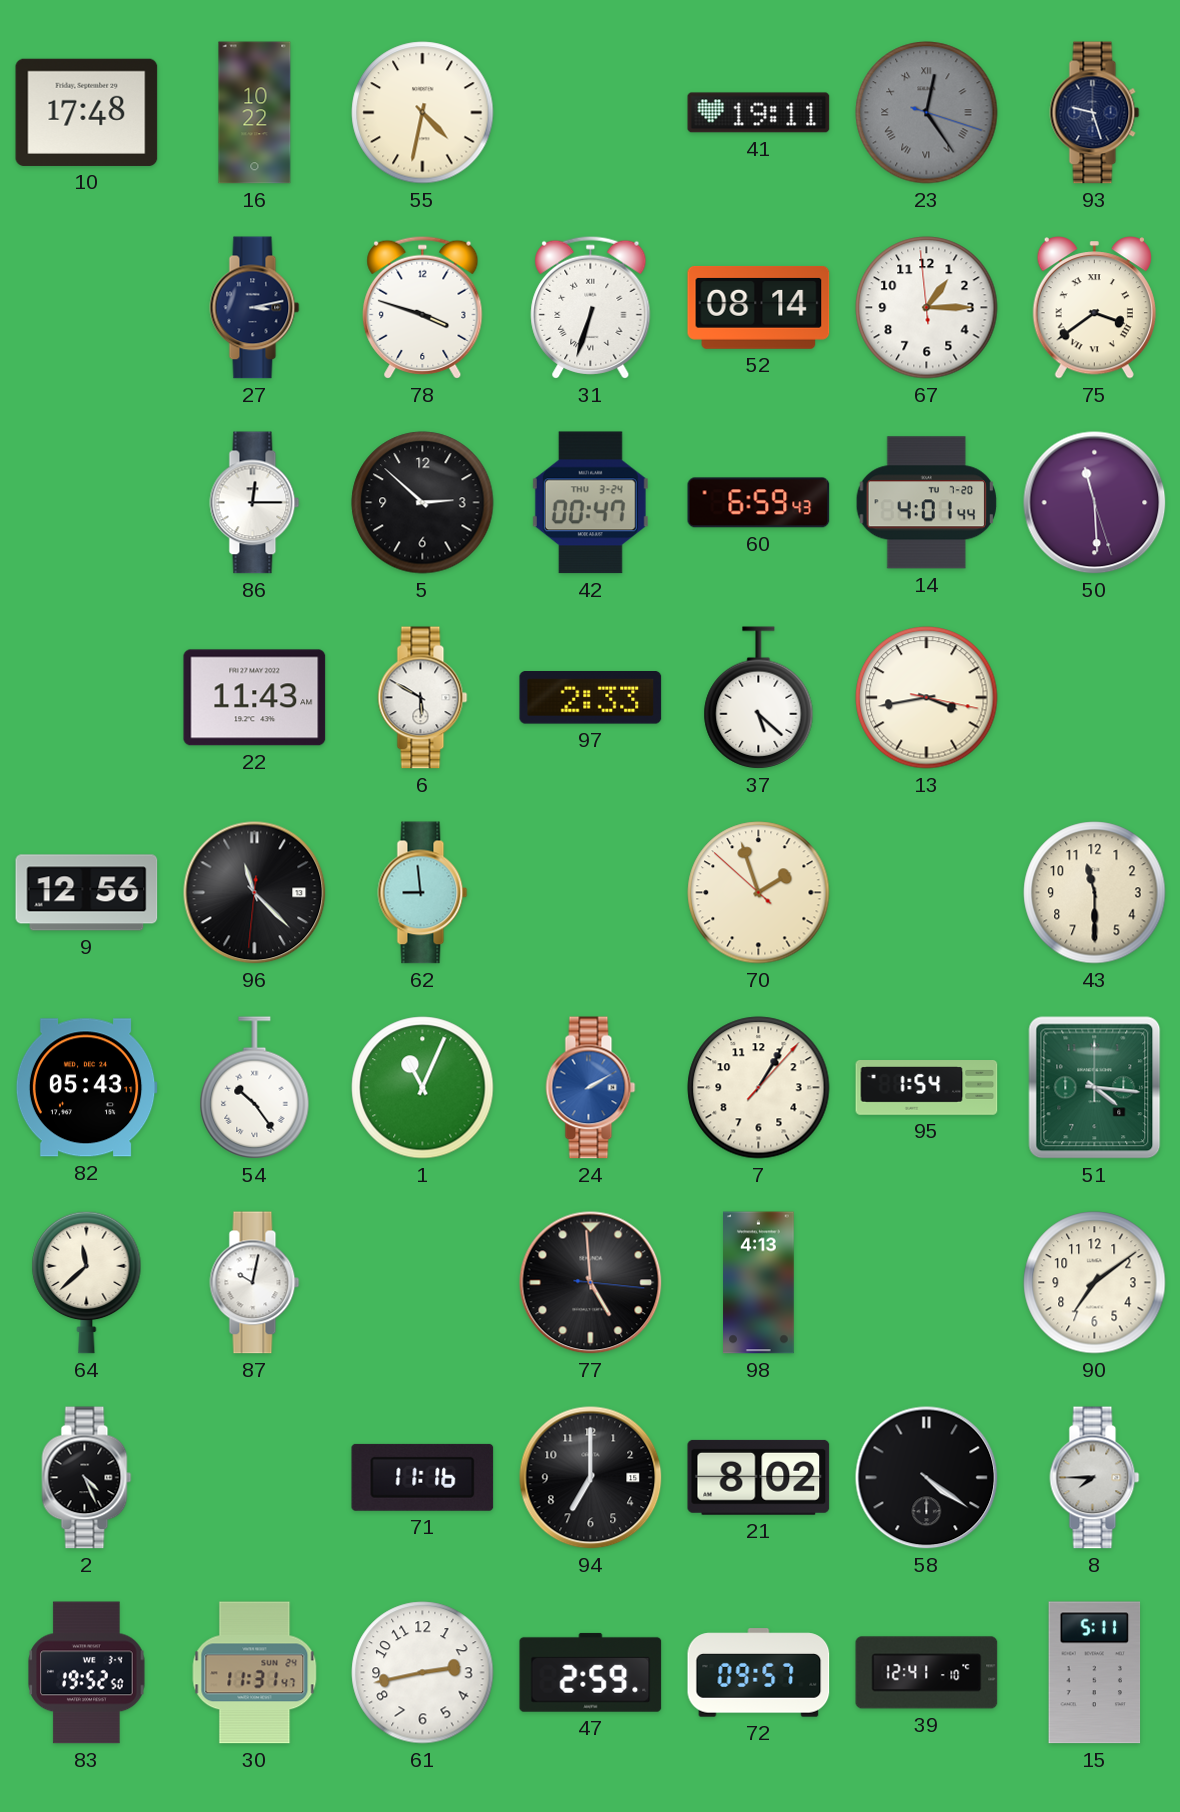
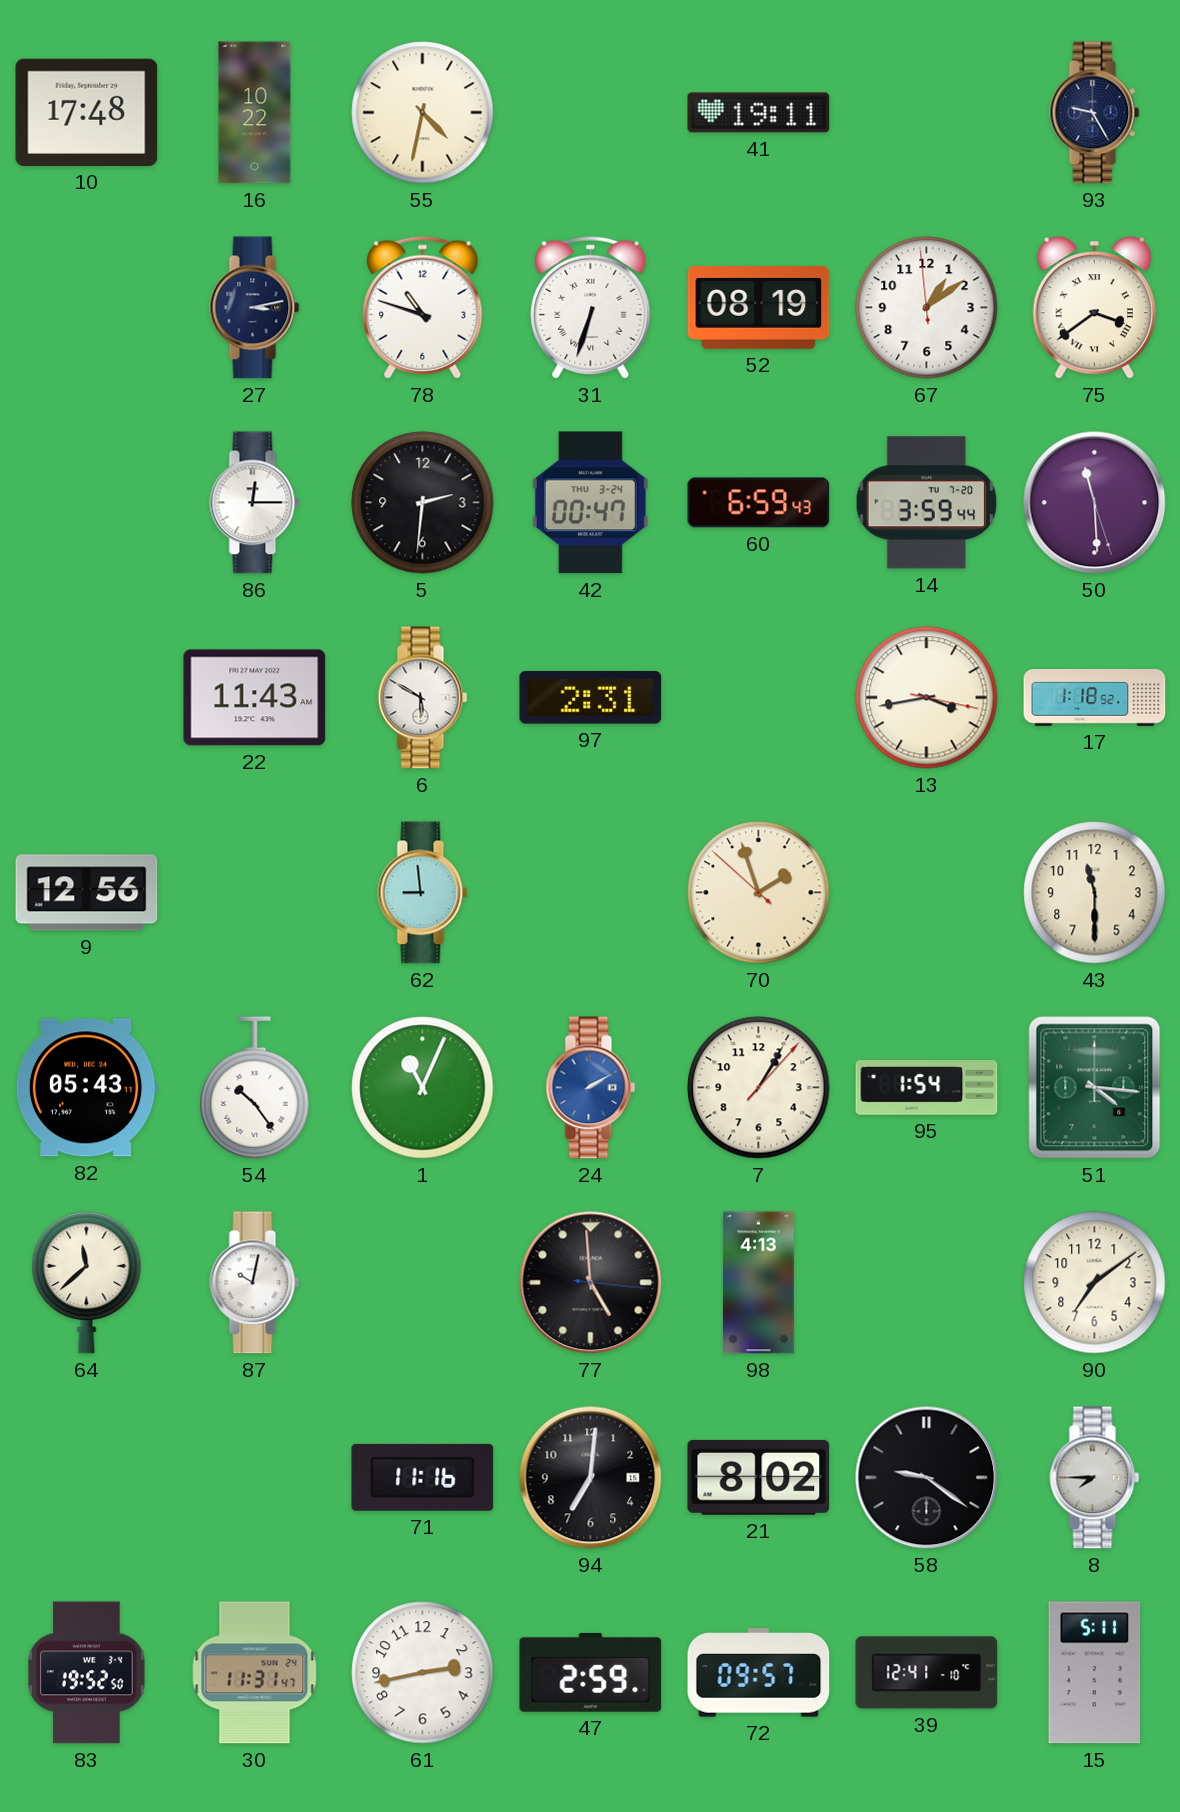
23: 12:24 -> none (927, 113)
93: 9:27 -> 9:25 (1095, 113)
78: 3:48 -> 10:48 (423, 307)
52: 08:14 -> 08:19 (759, 307)
67: 1:14 -> 1:08 (927, 308)
5: 2:52 -> 2:31 (423, 503)
14: 4:01 -> 3:59 (926, 503)
97: 2:33 -> 2:31 (591, 698)
37: 5:22 -> none (759, 698)
17: none -> 1:18 (1095, 698)
96: 11:22 -> none (255, 893)
2: 4:26 -> none (87, 1478)
94: 7:00 -> 7:01 (591, 1478)
58: 4:21 -> 9:21 (927, 1478)
